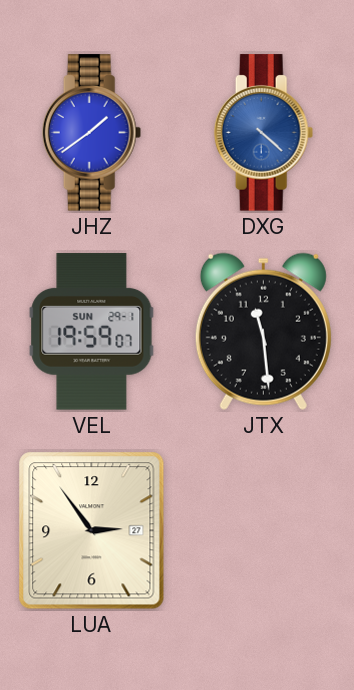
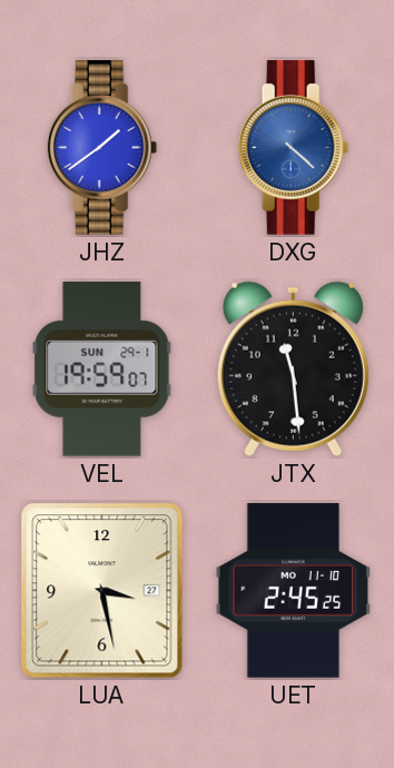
LUA: 2:54 -> 3:28 (102, 591)
UET: none -> 2:45 (294, 591)
